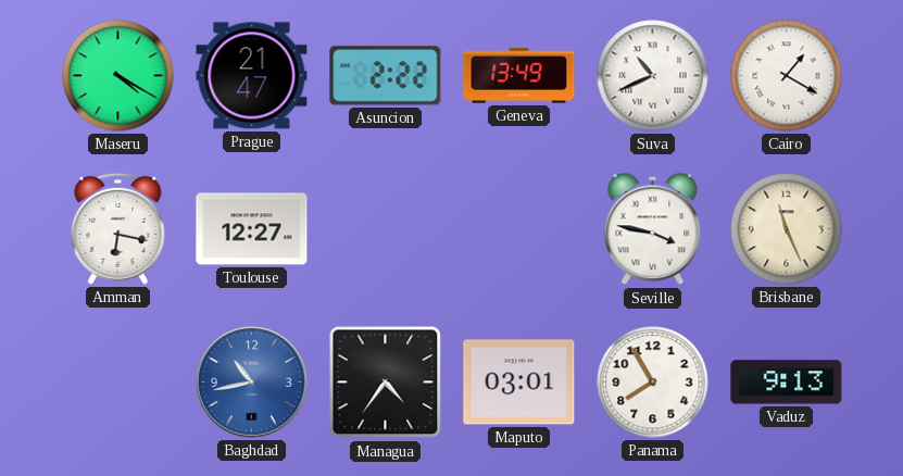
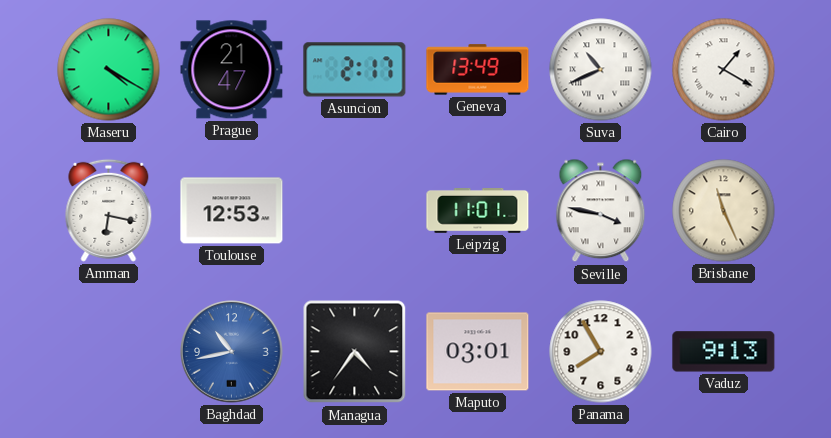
Asuncion: 2:22 -> 2:17 (355, 70)
Toulouse: 12:27 -> 12:53 (232, 211)
Leipzig: none -> 11:01 (478, 211)
